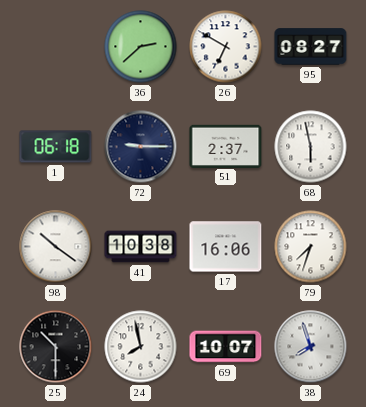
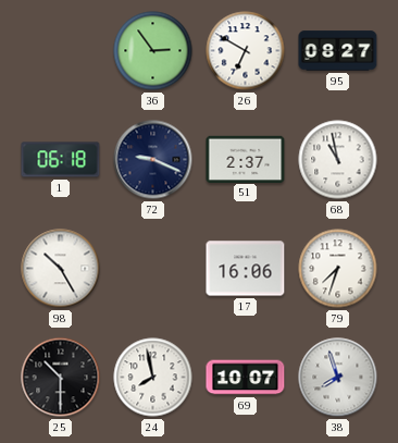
36: 2:38 -> 2:54 (153, 51)
72: 9:15 -> 9:19 (153, 160)
68: 5:58 -> 10:58 (338, 160)
98: 10:21 -> 10:25 (61, 269)
41: 10:38 -> none (141, 247)
